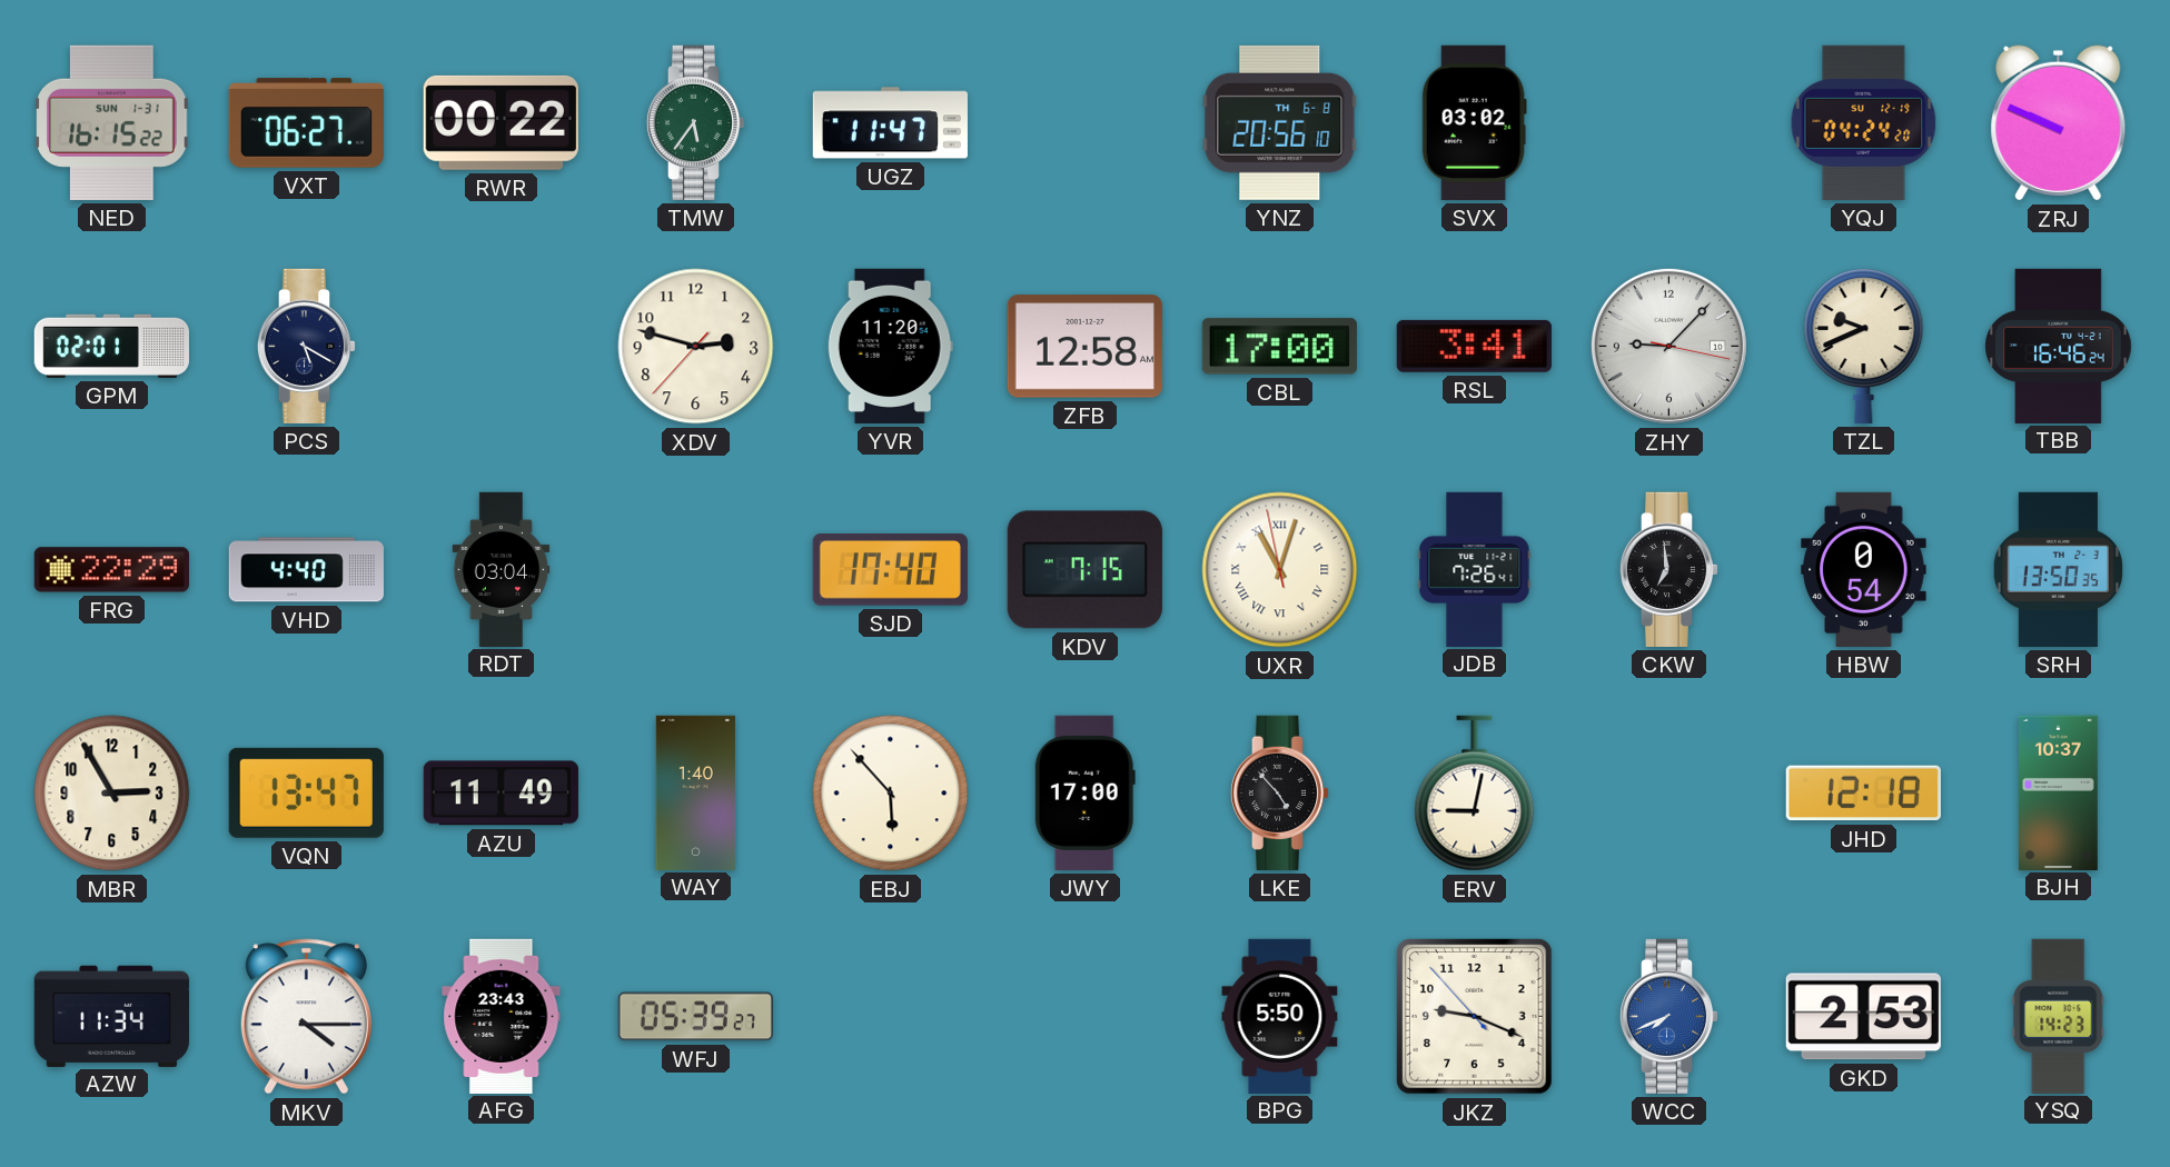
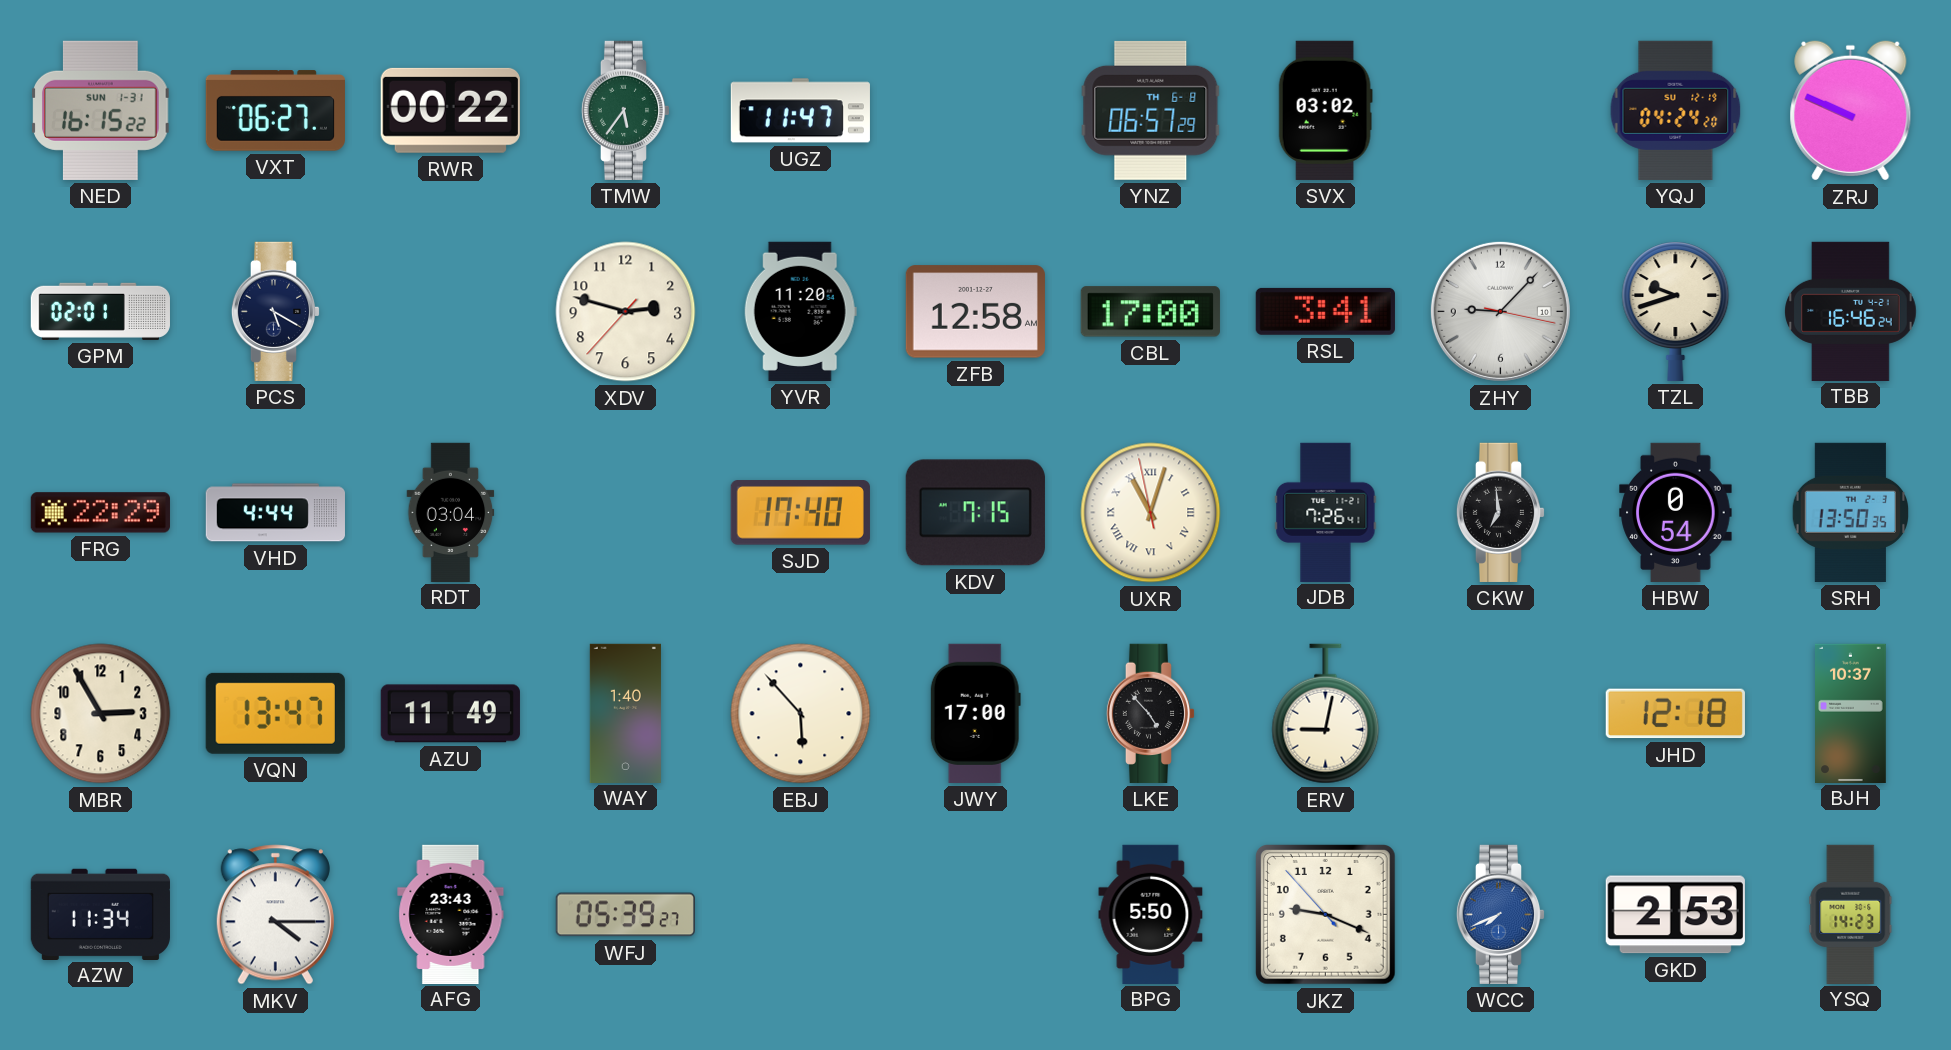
YNZ: 20:56 -> 06:57 (1151, 110)
TZL: 9:41 -> 9:42 (1676, 311)
VHD: 4:40 -> 4:44 (275, 513)
